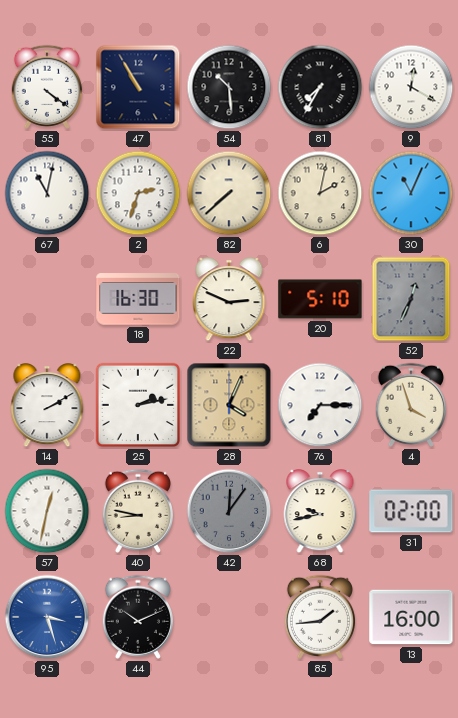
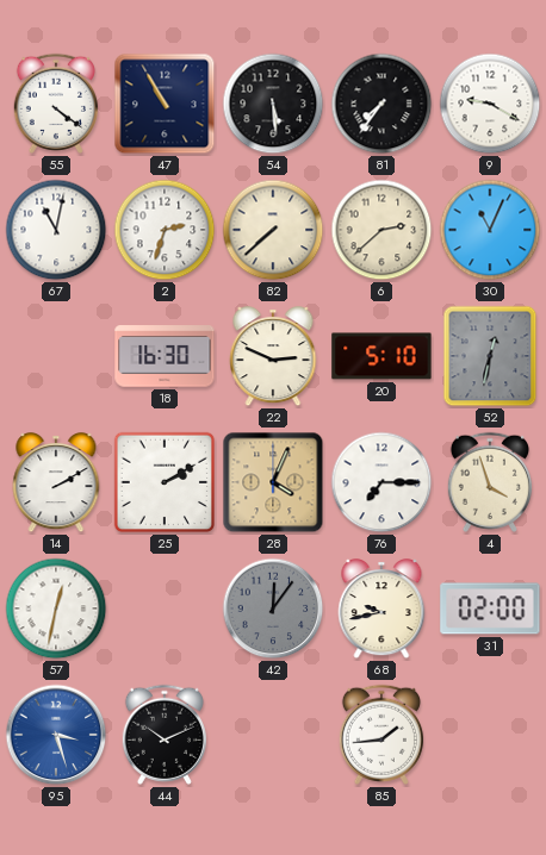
54: 10:29 -> 5:29 (273, 104)
81: 7:35 -> 7:36 (381, 104)
9: 12:20 -> 9:20 (490, 104)
6: 2:02 -> 2:38 (381, 230)
52: 12:34 -> 12:32 (490, 356)
25: 2:13 -> 2:10 (165, 482)
40: 8:47 -> none (138, 511)
13: 16:00 -> none (411, 617)
